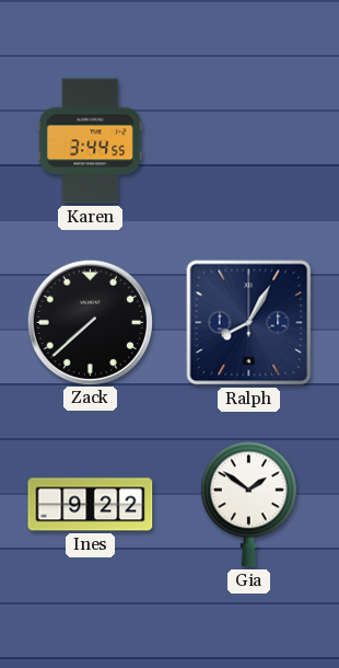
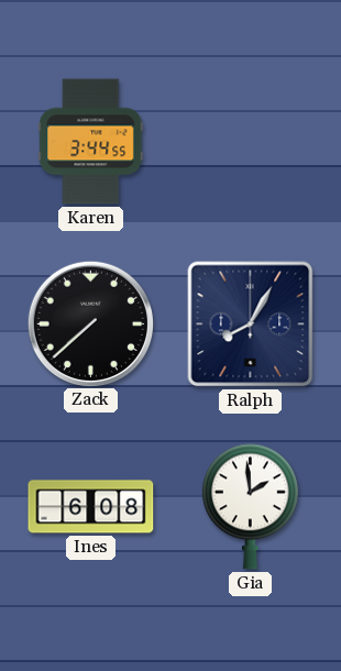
Ines: 9:22 -> 6:08 (91, 507)
Gia: 1:51 -> 1:59 (251, 507)
